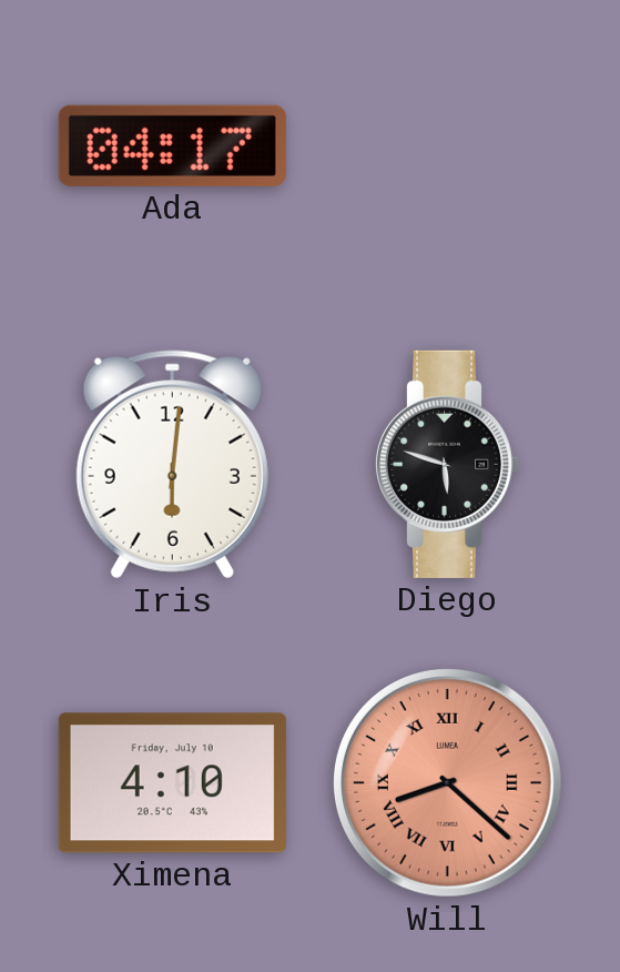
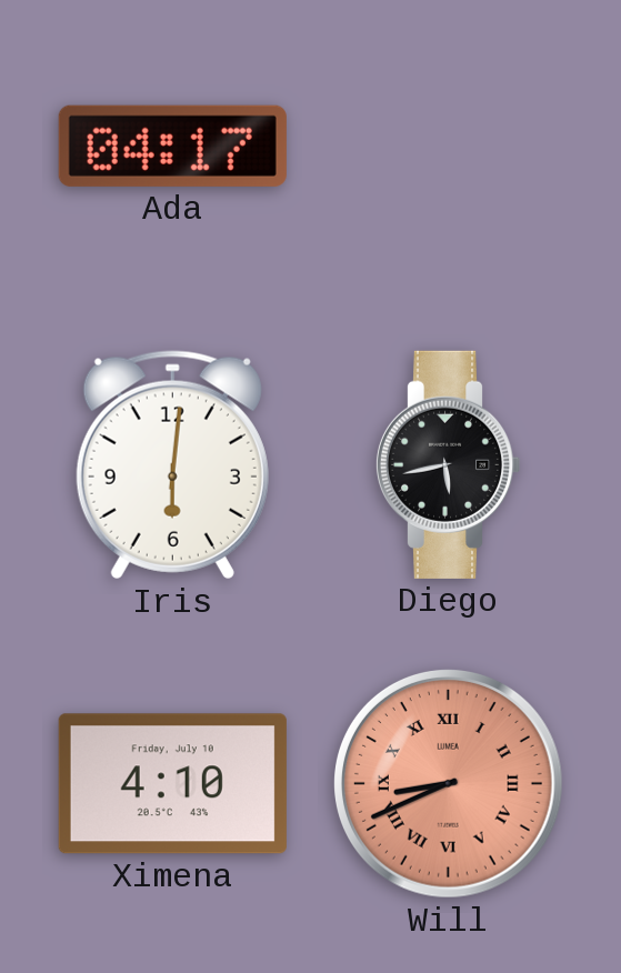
Diego: 5:48 -> 5:43 (448, 464)
Will: 8:22 -> 8:41 (448, 783)
